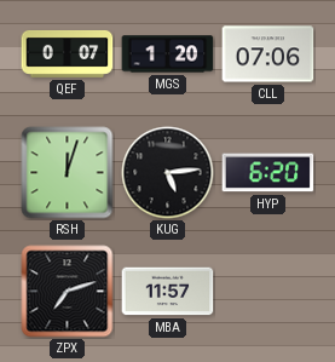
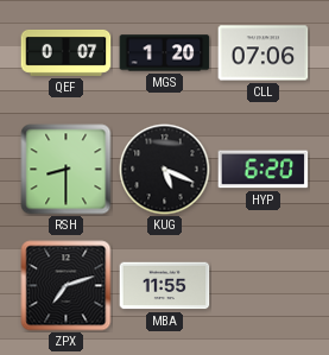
RSH: 12:03 -> 8:30 (67, 170)
KUG: 5:14 -> 5:19 (165, 170)
MBA: 11:57 -> 11:55 (165, 286)
